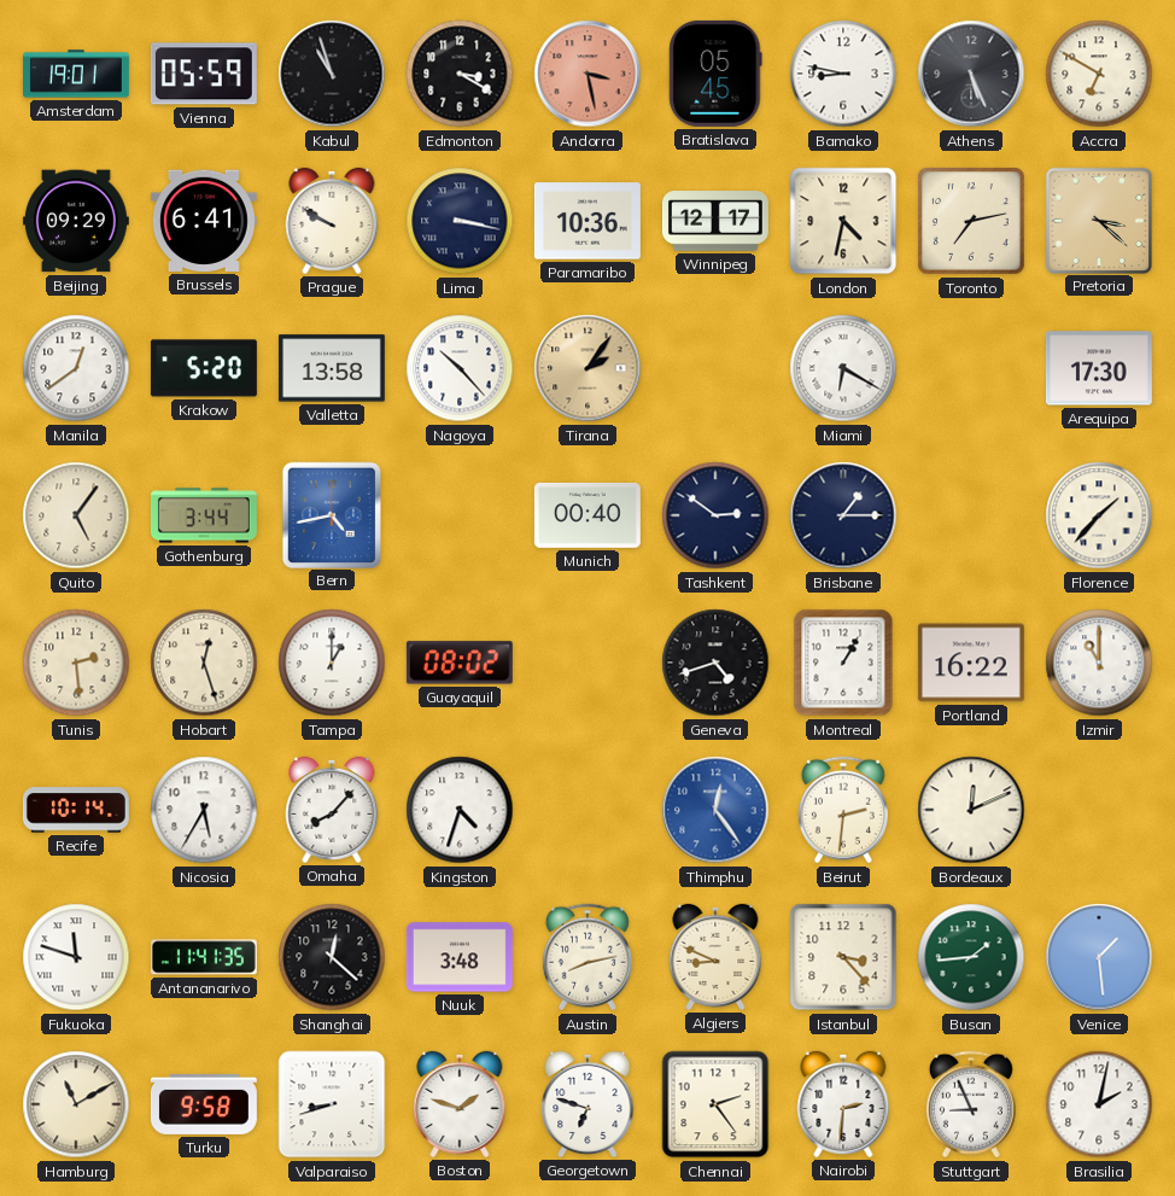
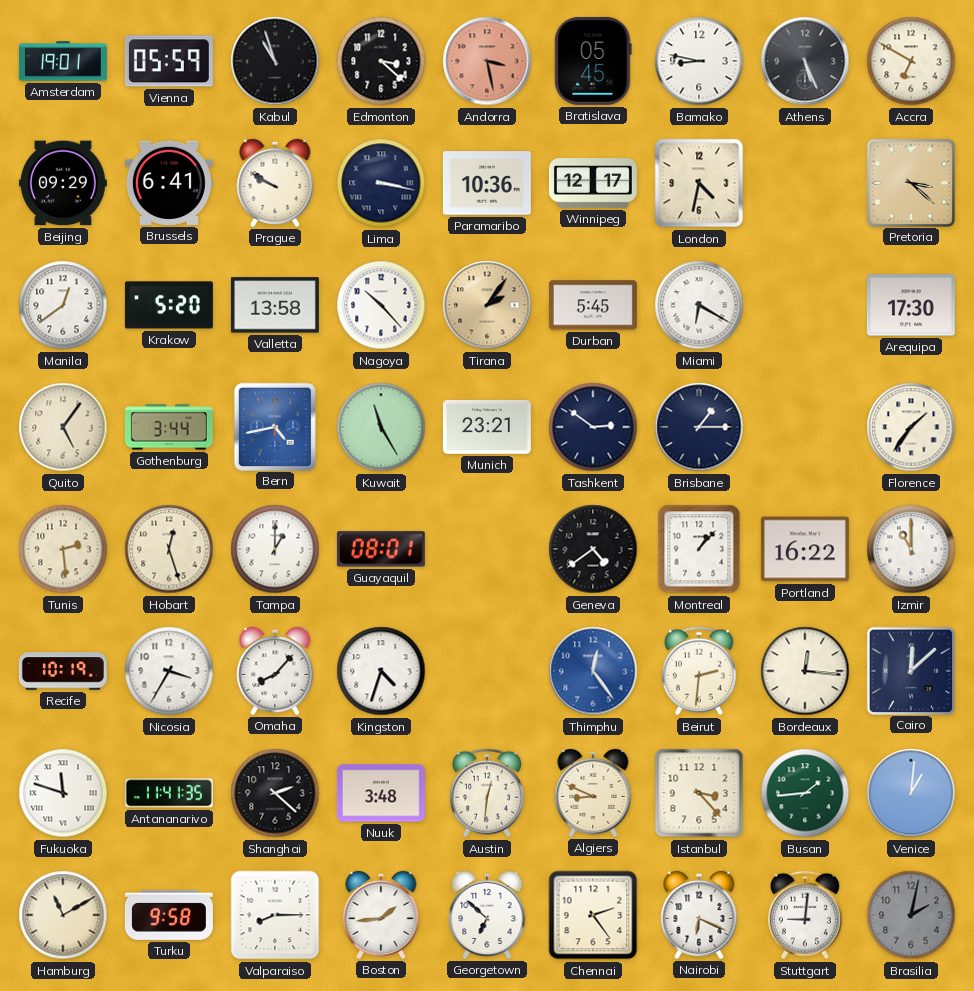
Edmonton: 3:20 -> 3:22 (381, 61)
Toronto: 7:13 -> none (971, 221)
Durban: none -> 5:45 (593, 305)
Kuwait: none -> 11:25 (381, 427)
Munich: 00:40 -> 23:21 (487, 427)
Florence: 1:37 -> 1:36 (911, 427)
Guayaquil: 08:02 -> 08:01 (381, 549)
Geneva: 4:42 -> 4:39 (593, 549)
Montreal: 1:05 -> 1:07 (699, 549)
Recife: 10:14 -> 10:19 (63, 671)
Nicosia: 5:35 -> 3:35 (169, 671)
Bordeaux: 12:11 -> 12:16 (805, 671)
Cairo: none -> 12:08 (910, 670)
Shanghai: 12:22 -> 2:22 (275, 793)
Austin: 8:13 -> 12:31 (487, 793)
Venice: 1:29 -> 1:01 (911, 793)
Valparaiso: 8:42 -> 8:15 (275, 915)
Boston: 1:48 -> 1:44 (381, 915)
Georgetown: 6:48 -> 6:52 (487, 915)
Nairobi: 2:31 -> 6:19 (699, 915)
Stuttgart: 8:56 -> 9:01 (805, 915)
Brasilia dial: white -> grey (911, 915)
